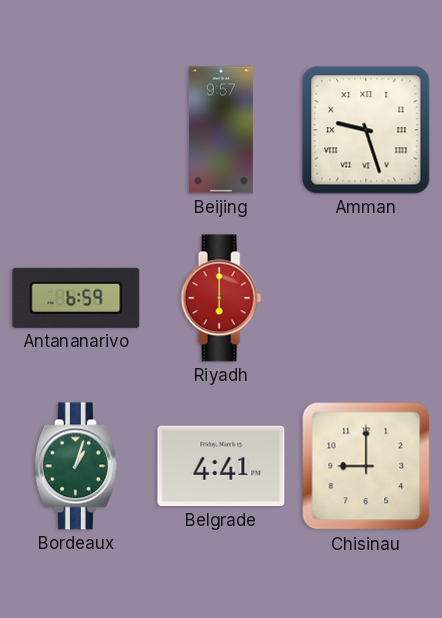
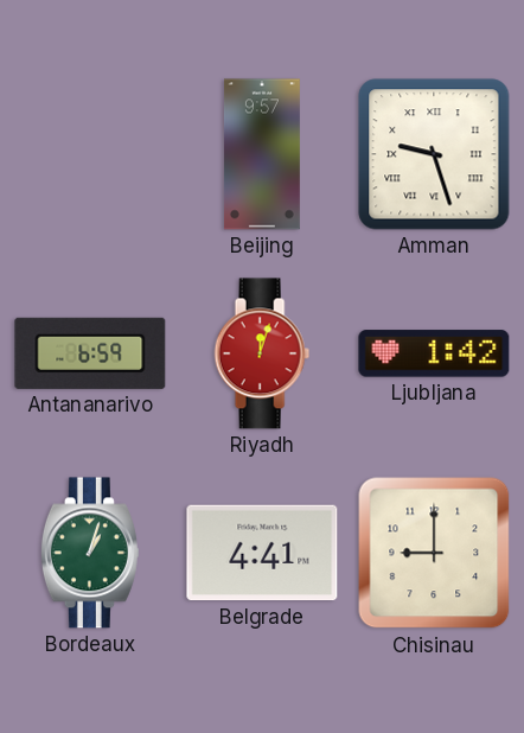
Riyadh: 6:00 -> 12:03 (262, 353)
Ljubljana: none -> 1:42 (434, 353)
